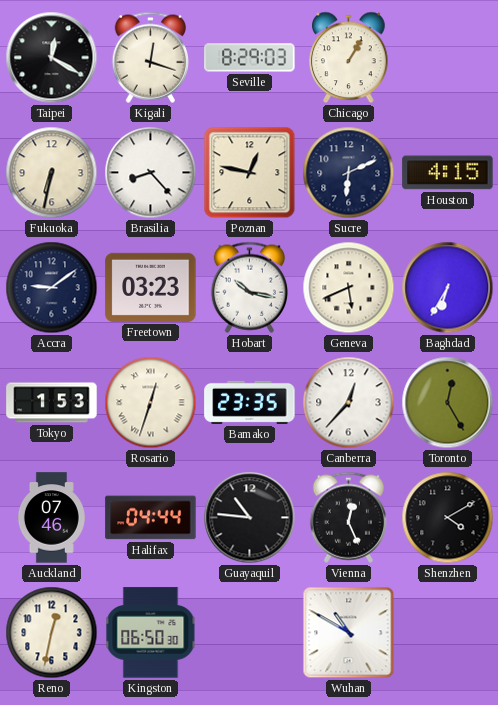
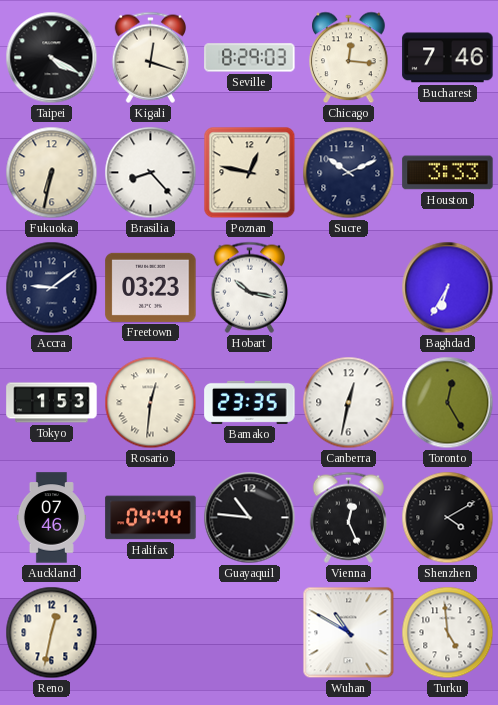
Taipei: 12:20 -> 4:20 (52, 58)
Chicago: 1:05 -> 12:16 (349, 58)
Bucharest: none -> 7:46 (448, 58)
Sucre: 6:11 -> 10:11 (349, 173)
Houston: 4:15 -> 3:33 (448, 173)
Geneva: 5:41 -> none (349, 288)
Rosario: 12:33 -> 12:31 (151, 403)
Canberra: 12:37 -> 12:32 (349, 403)
Kingston: 06:50 -> none (151, 633)
Turku: none -> 4:59 (448, 633)
